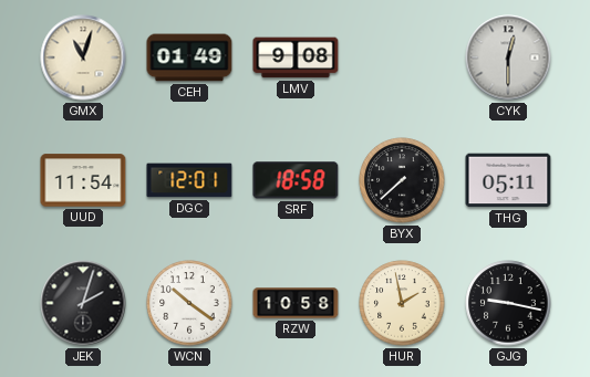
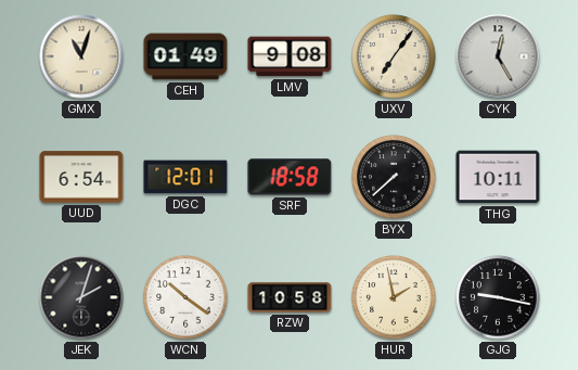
UXV: none -> 7:06 (394, 56)
CYK: 12:30 -> 12:25 (498, 56)
UUD: 11:54 -> 6:54 (81, 177)
THG: 05:11 -> 10:11 (498, 177)
